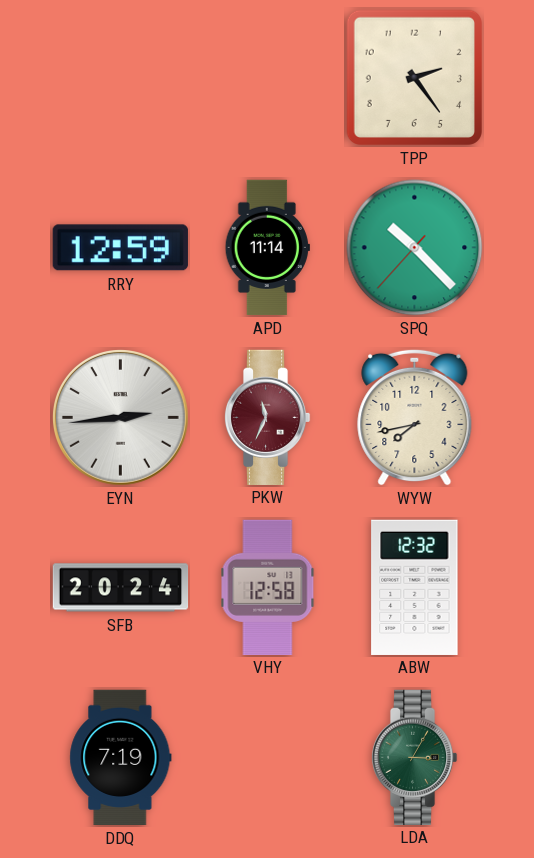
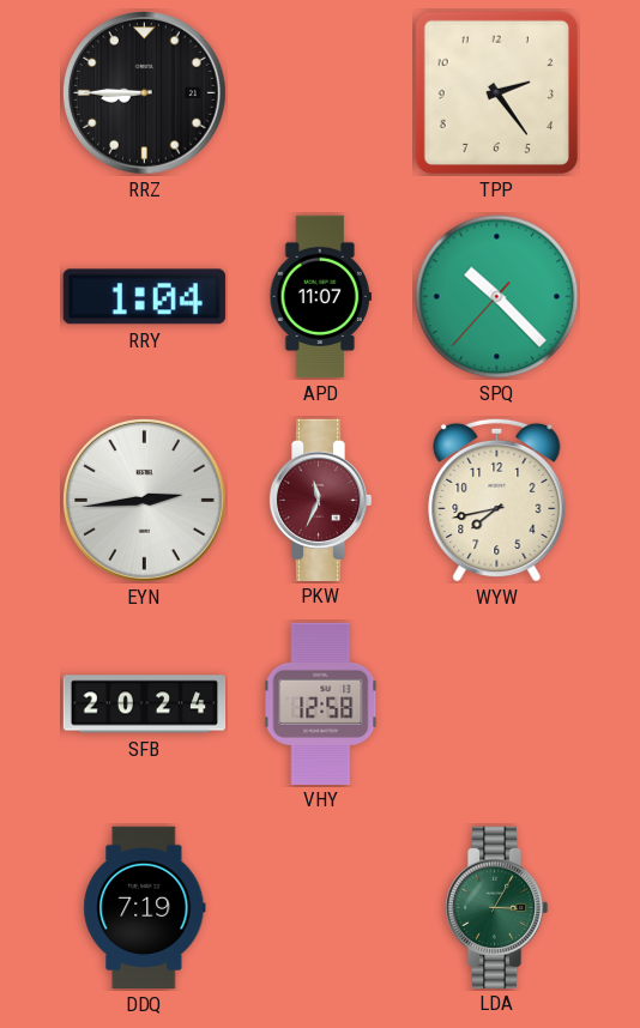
RRZ: none -> 8:45 (145, 93)
RRY: 12:59 -> 1:04 (144, 297)
APD: 11:14 -> 11:07 (320, 297)
ABW: 12:32 -> none (415, 587)
